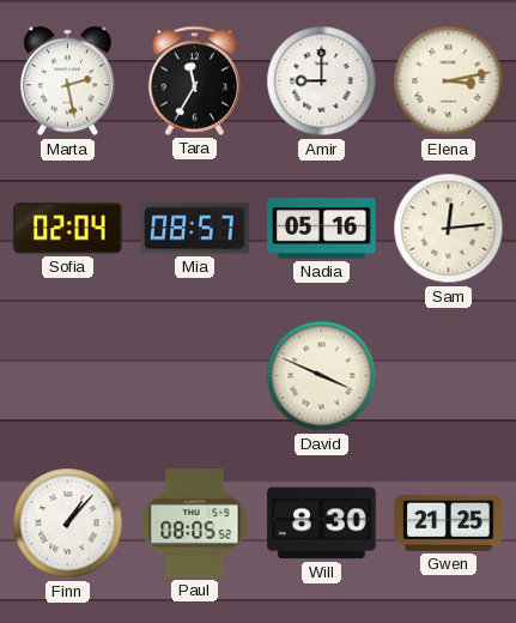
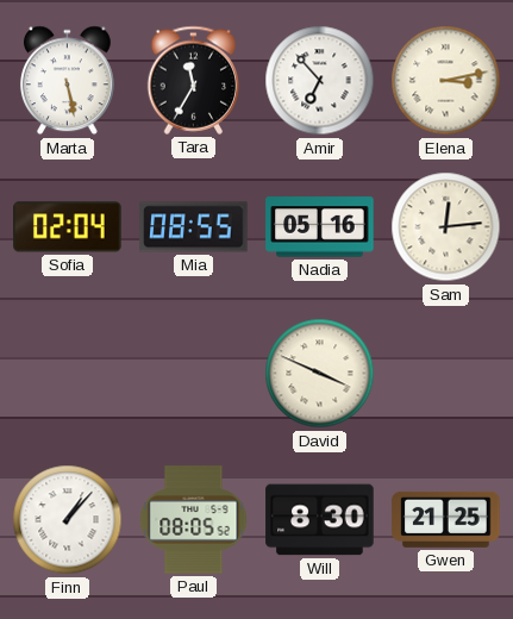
Marta: 2:28 -> 5:28 (68, 81)
Amir: 9:00 -> 6:53 (320, 81)
Mia: 08:57 -> 08:55 (194, 227)
